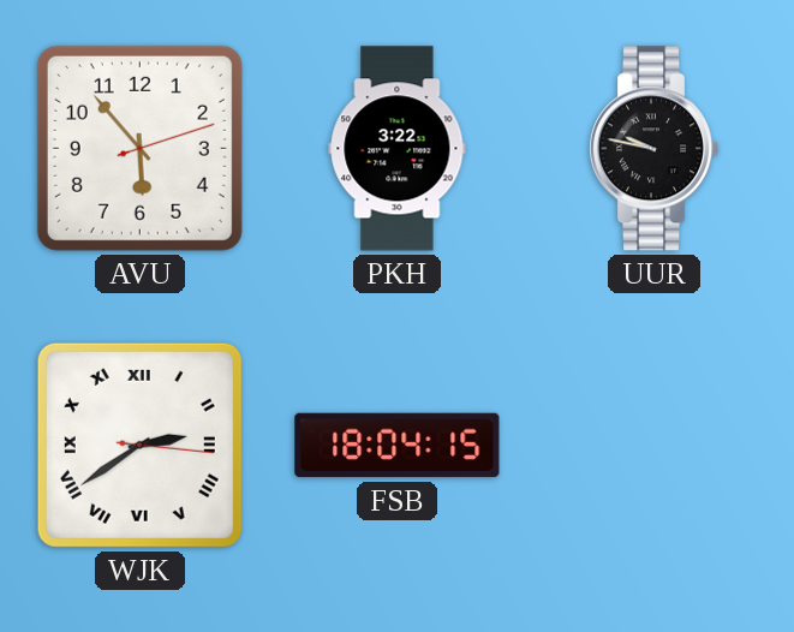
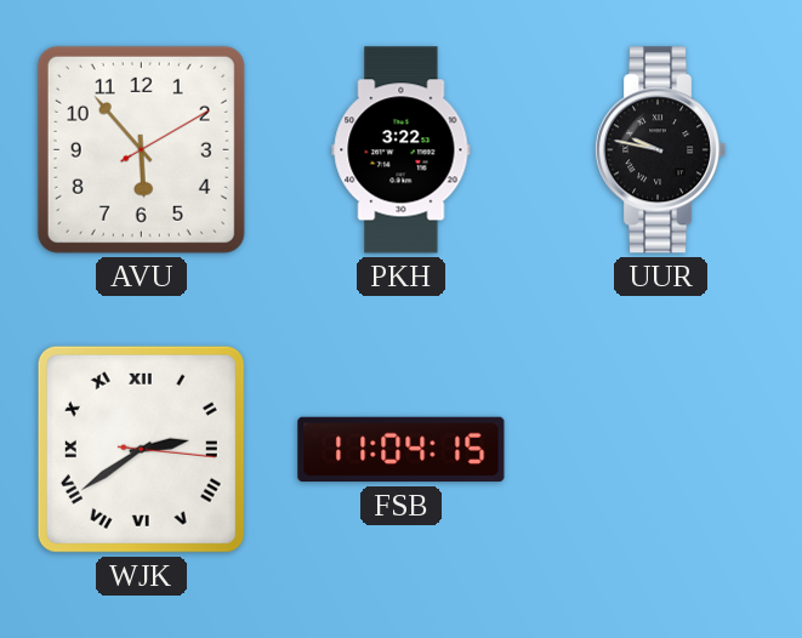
AVU: 5:53:12 -> 5:53:10 (141, 149)
FSB: 18:04 -> 11:04 (402, 450)
